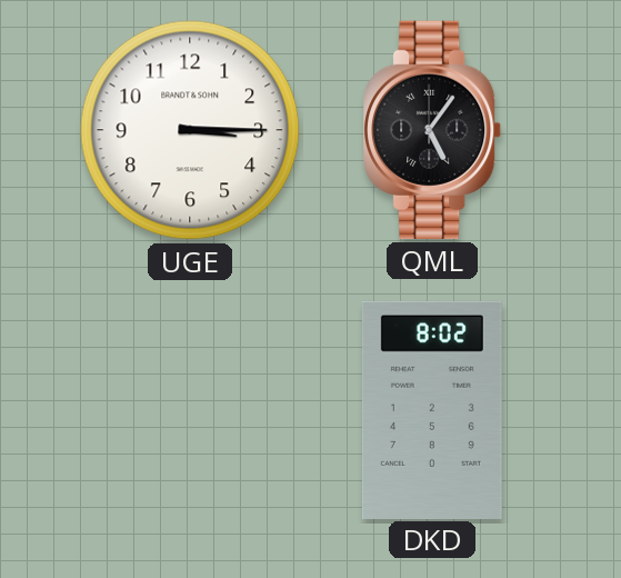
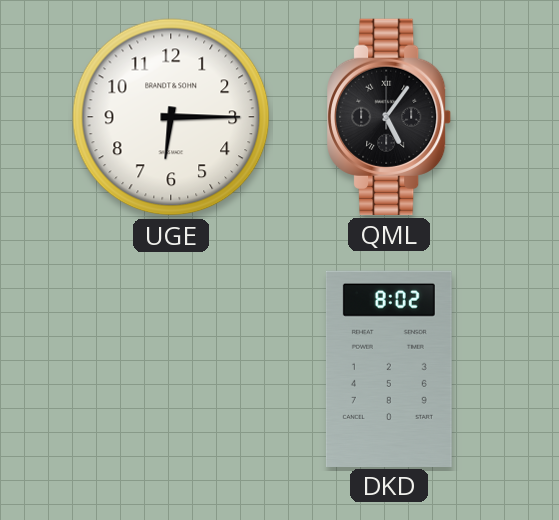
UGE: 3:15 -> 6:15 (171, 117)
